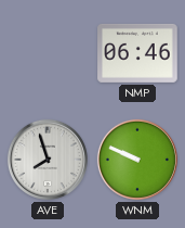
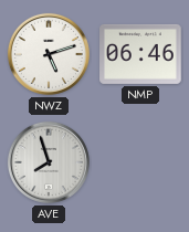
NWZ: none -> 5:12 (49, 54)
WNM: 9:49 -> none (137, 160)
